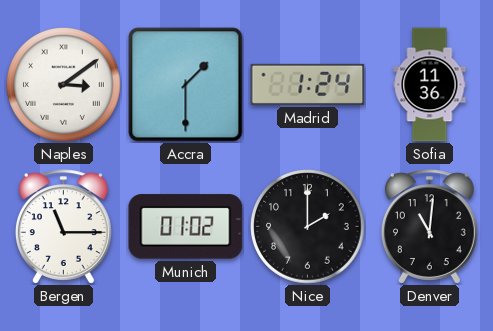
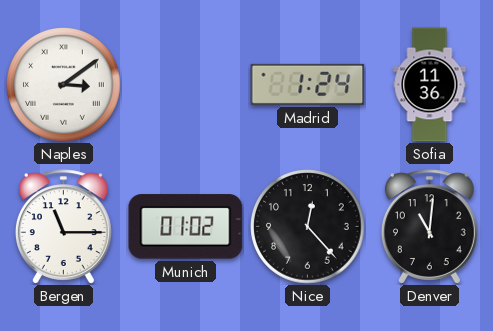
Accra: 1:30 -> none (186, 85)
Nice: 2:00 -> 12:23 (308, 227)
